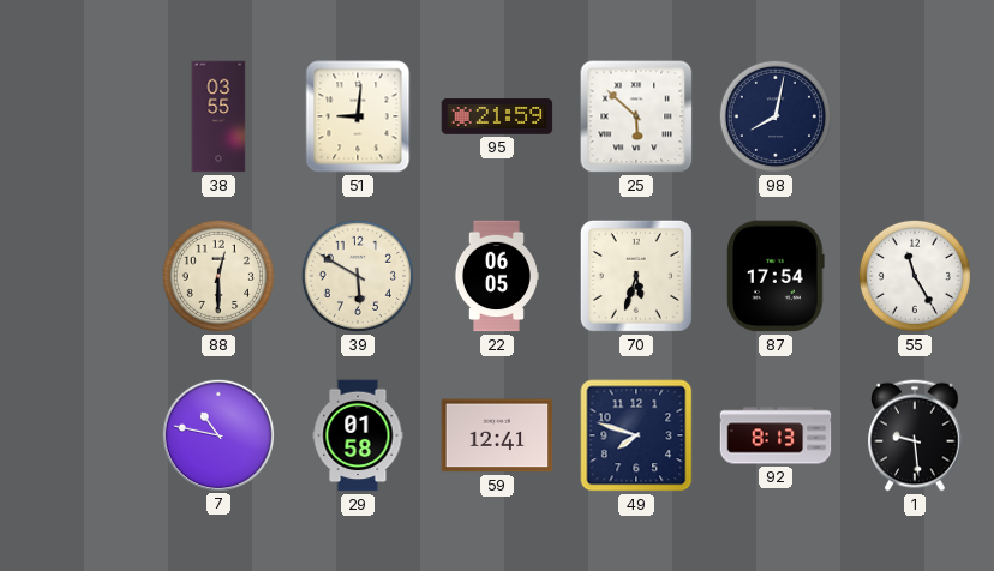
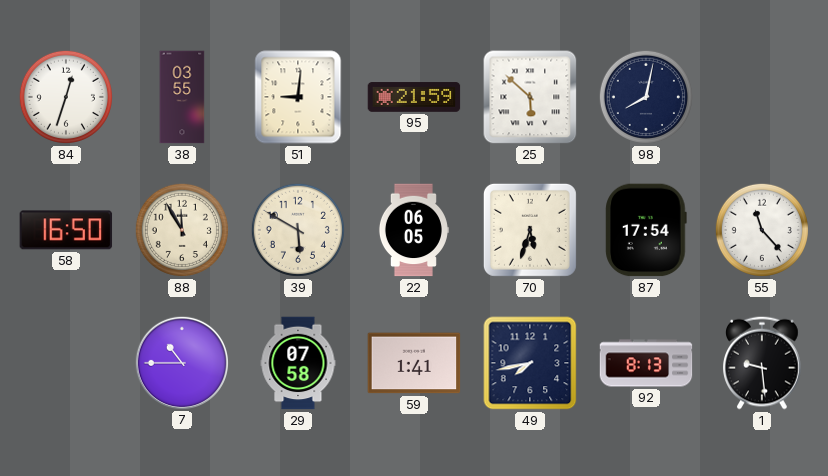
84: none -> 12:33 (66, 97)
58: none -> 16:50 (66, 230)
88: 12:30 -> 11:55 (182, 230)
55: 11:25 -> 11:23 (762, 230)
7: 10:47 -> 10:45 (181, 362)
29: 01:58 -> 07:58 (298, 363)
59: 12:41 -> 1:41 (414, 363)
49: 7:48 -> 7:43 (530, 363)
